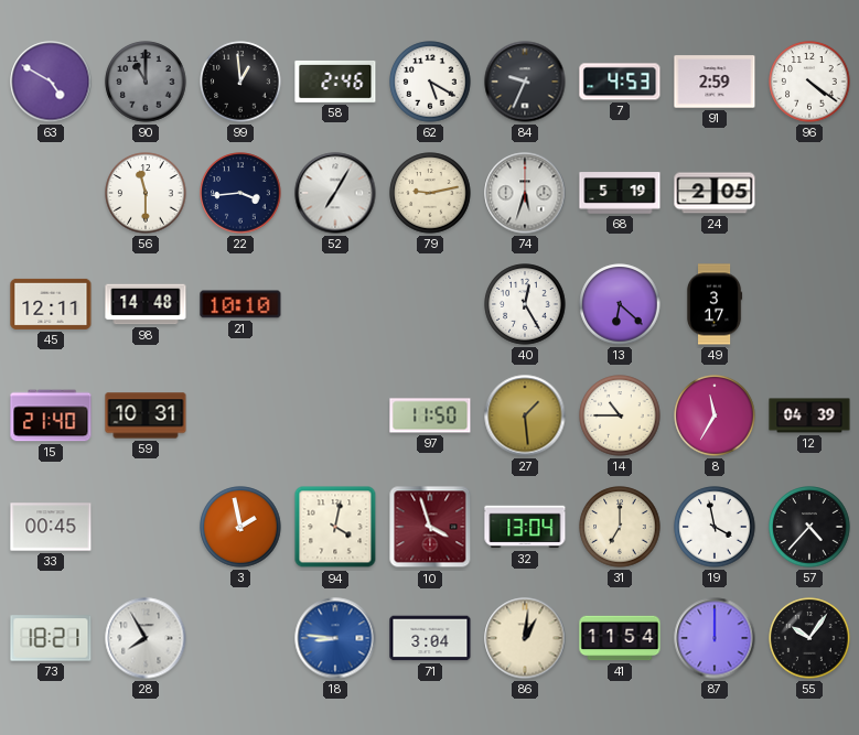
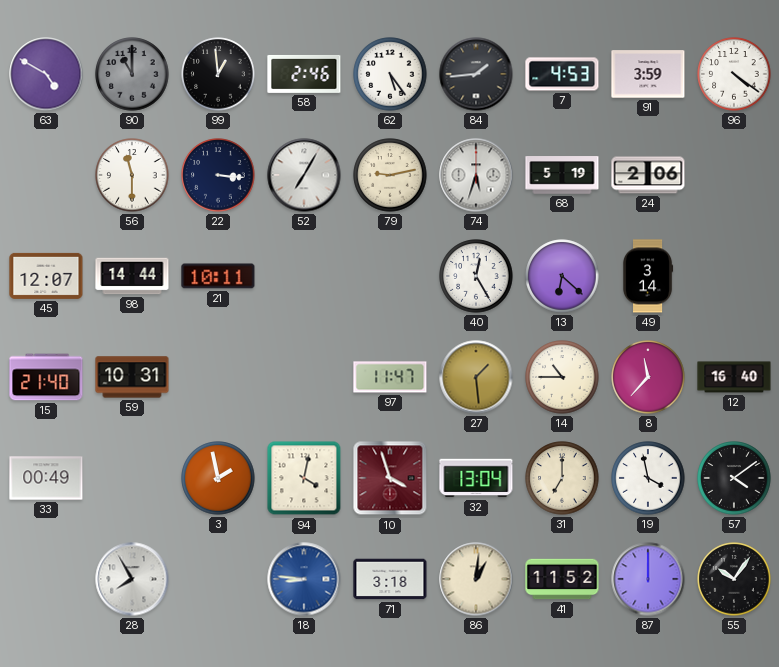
62: 5:20 -> 5:24 (390, 74)
84: 9:34 -> 1:44 (476, 74)
91: 2:59 -> 3:59 (648, 74)
22: 3:44 -> 3:16 (218, 175)
24: 2:05 -> 2:06 (648, 175)
45: 12:11 -> 12:07 (46, 276)
98: 14:48 -> 14:44 (132, 276)
21: 10:10 -> 10:11 (218, 276)
49: 3:17 -> 3:14 (648, 276)
97: 11:50 -> 11:47 (390, 377)
8: 11:35 -> 11:37 (648, 377)
12: 04:39 -> 16:40 (734, 377)
33: 00:45 -> 00:49 (46, 478)
57: 4:37 -> 4:09 (734, 478)
73: 18:21 -> none (51, 638)
71: 3:04 -> 3:18 (390, 579)
41: 11:54 -> 11:52 (562, 579)
